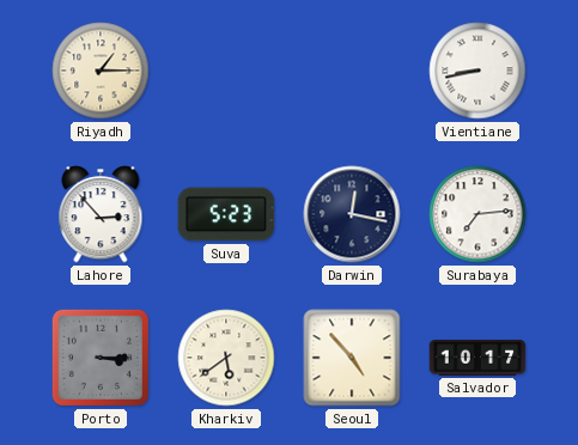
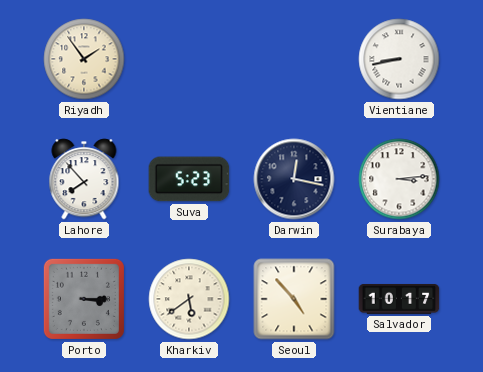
Riyadh: 1:15 -> 1:54 (84, 59)
Lahore: 2:53 -> 7:53 (84, 179)
Surabaya: 7:14 -> 3:14 (399, 179)
